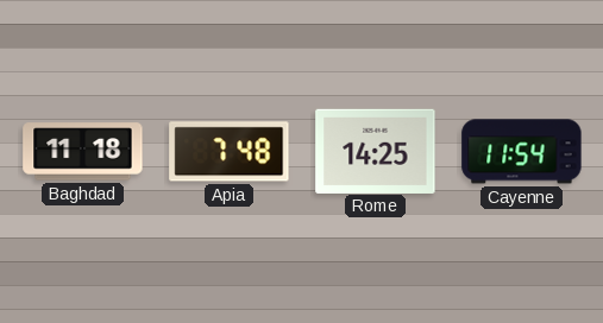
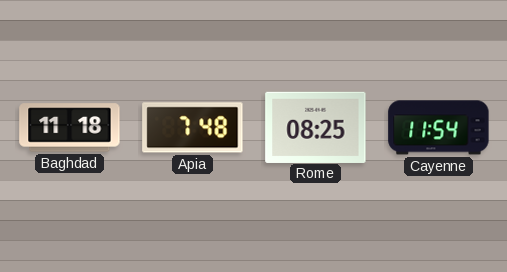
Rome: 14:25 -> 08:25 (316, 127)
